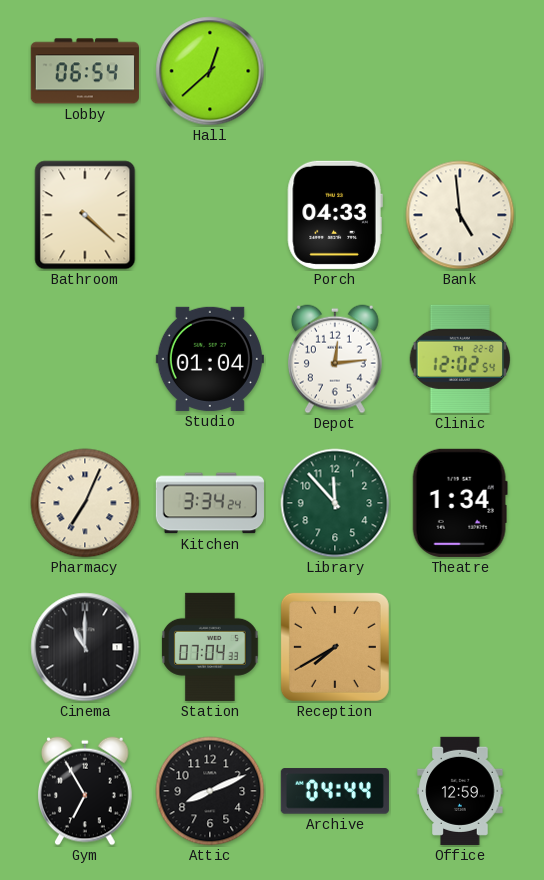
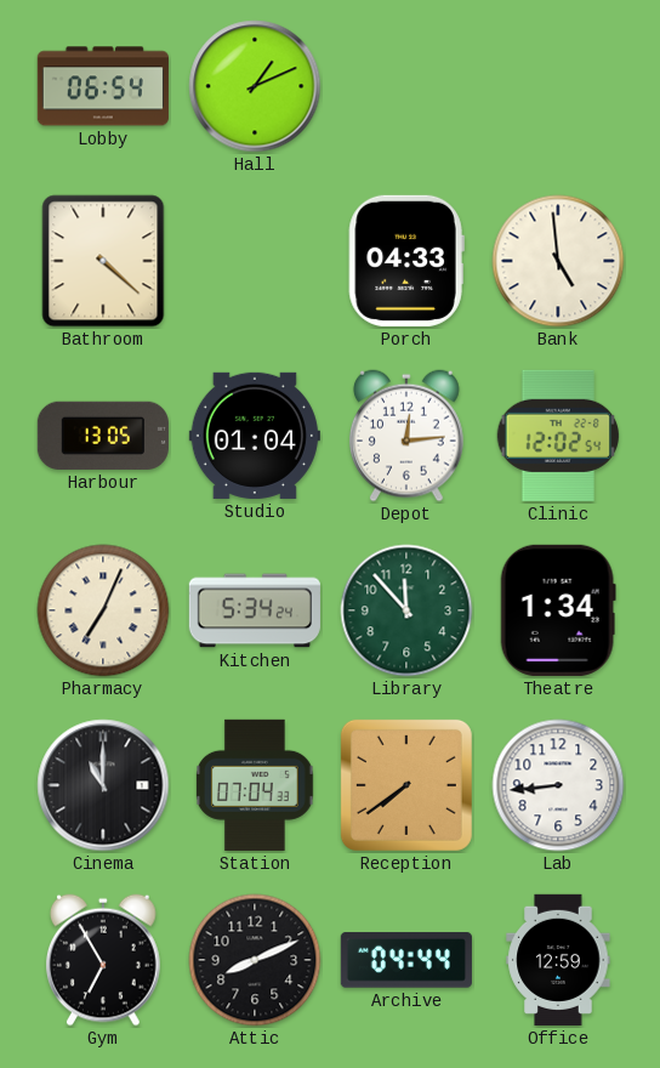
Hall: 12:38 -> 1:11 (255, 86)
Harbour: none -> 13:05 (103, 436)
Kitchen: 3:34 -> 5:34 (255, 610)
Reception: 7:40 -> 7:39 (406, 785)
Lab: none -> 8:44 (558, 785)
